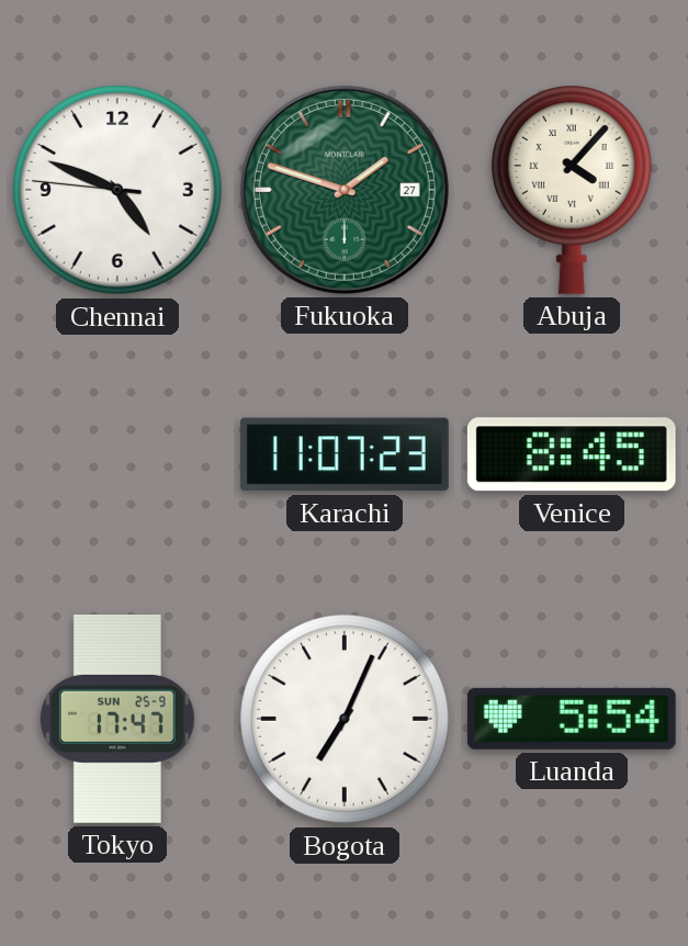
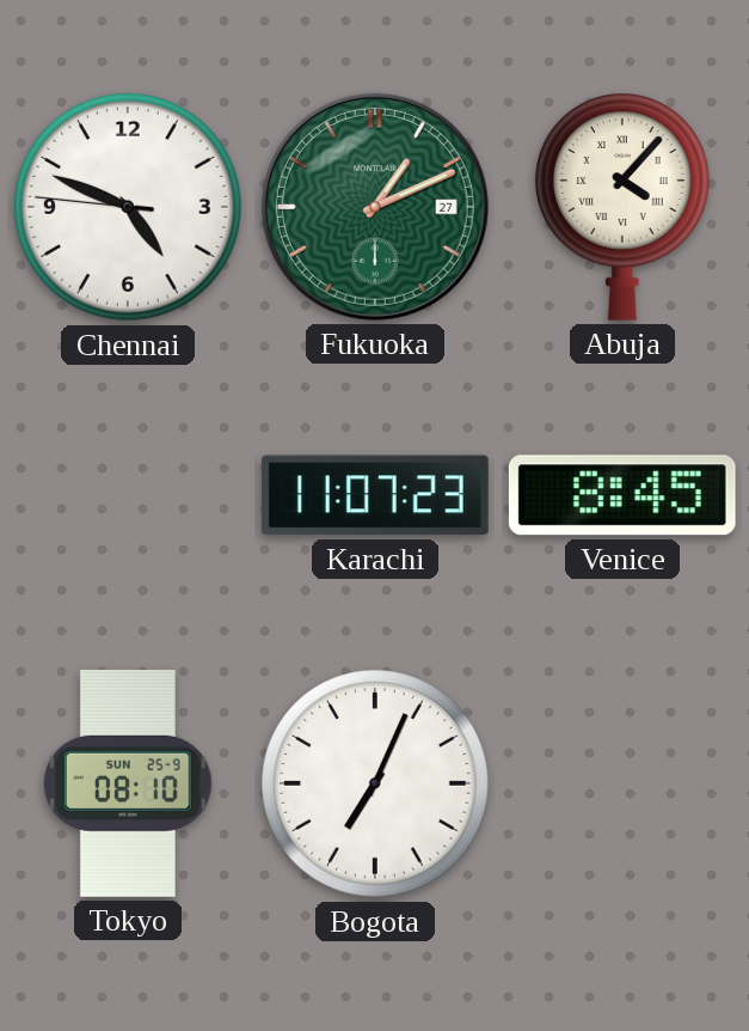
Fukuoka: 1:48 -> 1:11 (375, 207)
Tokyo: 17:47 -> 08:10 (128, 783)
Luanda: 5:54 -> none (572, 719)
